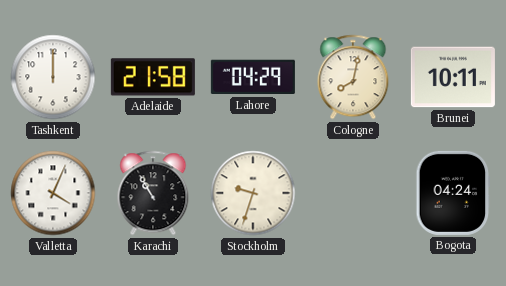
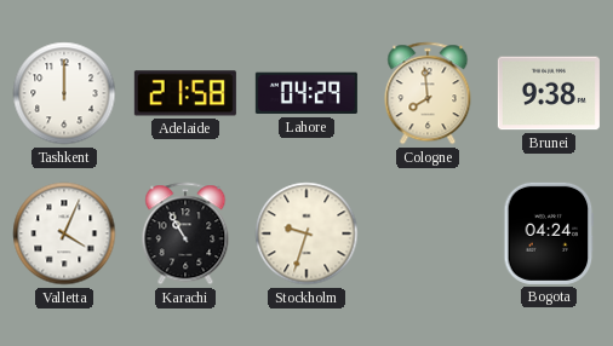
Cologne: 8:02 -> 7:59 (428, 93)
Brunei: 10:11 -> 9:38 (549, 93)
